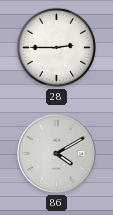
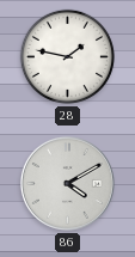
28: 2:45 -> 1:47 (67, 56)
